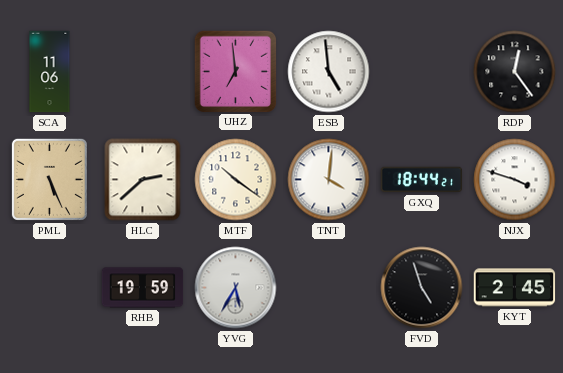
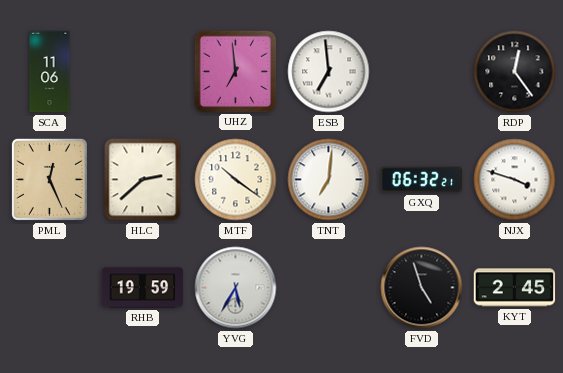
ESB: 4:59 -> 6:59 (329, 72)
PML: 5:26 -> 12:26 (49, 179)
TNT: 4:01 -> 7:01 (329, 180)
GXQ: 18:44 -> 06:32 (422, 180)
